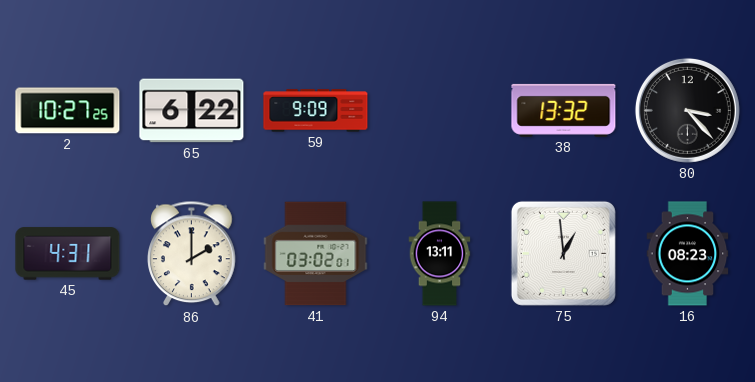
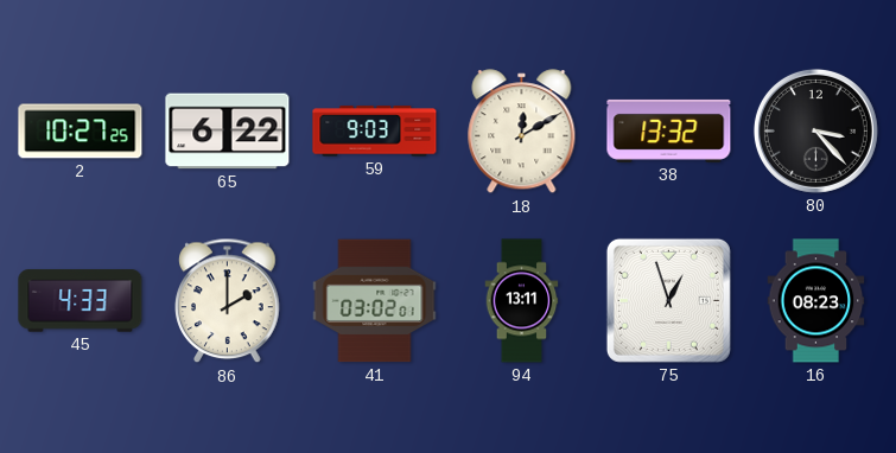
59: 9:09 -> 9:03 (375, 132)
18: none -> 12:10 (522, 132)
45: 4:31 -> 4:33 (81, 301)
75: 12:59 -> 12:57 (668, 300)
